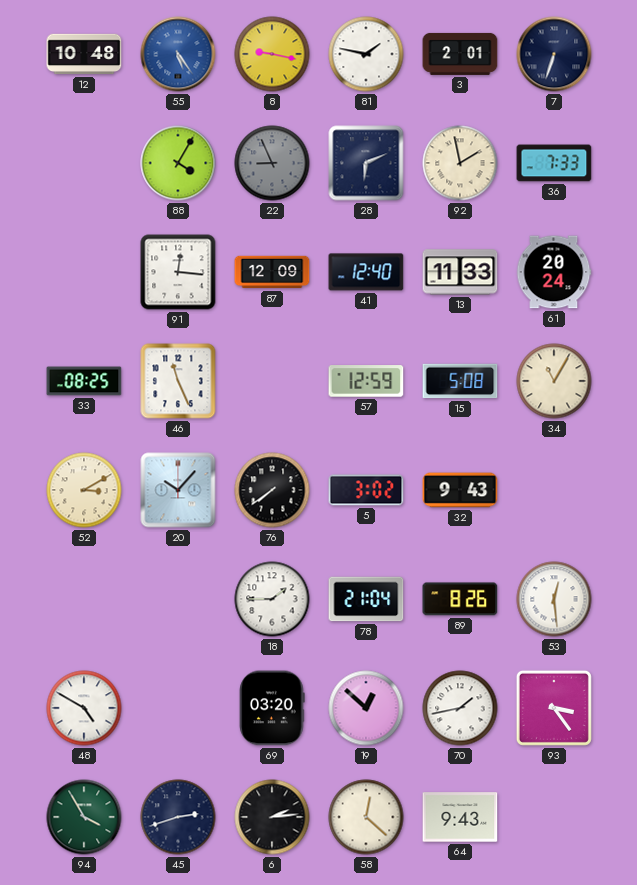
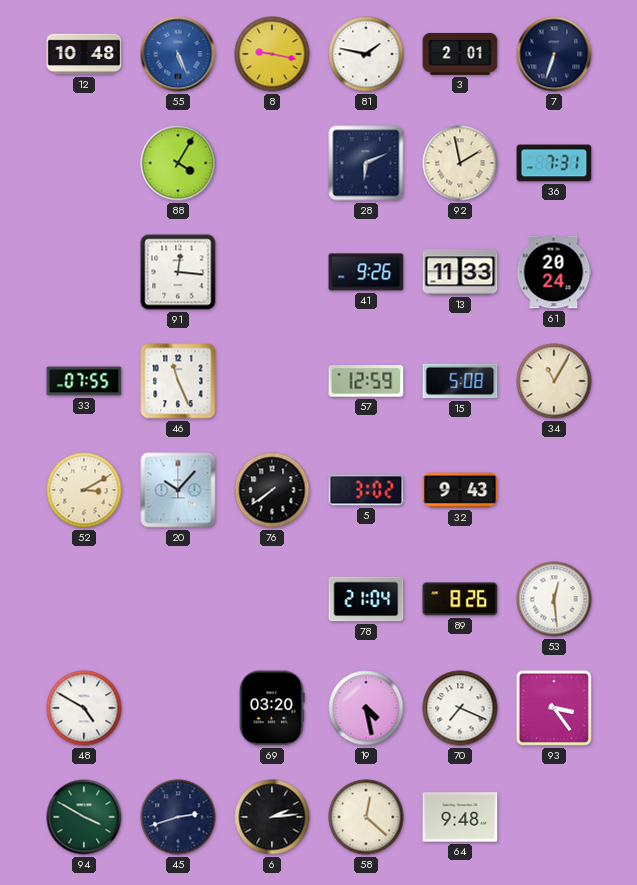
55: 5:24 -> 5:26 (178, 54)
22: 8:56 -> none (272, 163)
36: 7:33 -> 7:31 (554, 163)
87: 12:09 -> none (272, 272)
41: 12:40 -> 9:26 (366, 272)
33: 08:25 -> 07:55 (84, 381)
18: 1:45 -> none (272, 599)
19: 12:52 -> 4:28 (366, 708)
70: 1:43 -> 7:19 (460, 708)
94: 3:55 -> 3:50 (84, 817)
64: 9:43 -> 9:48 (460, 817)
